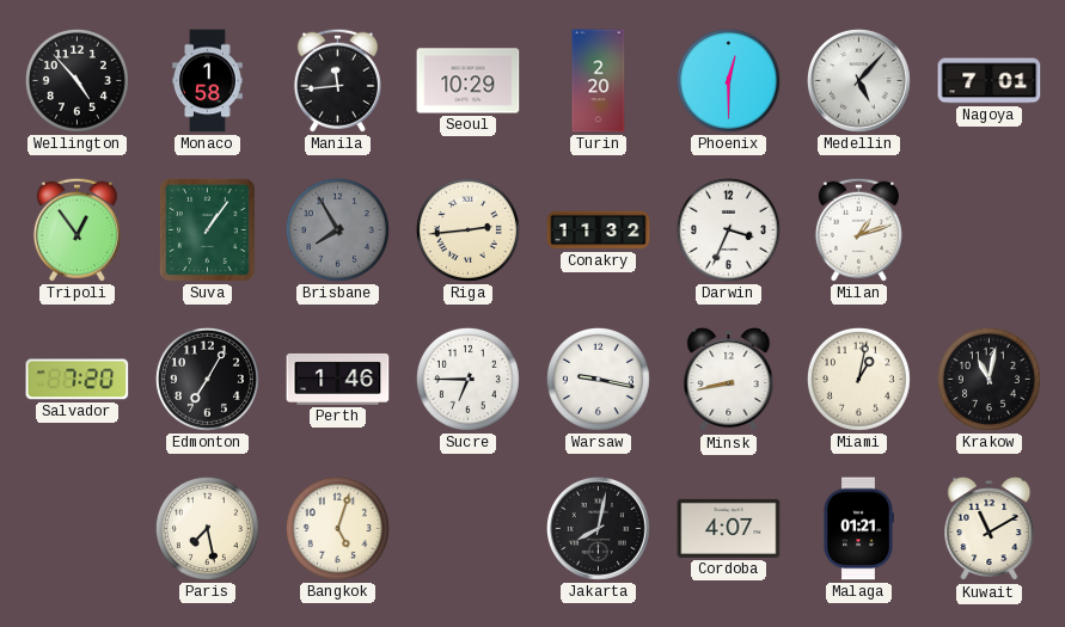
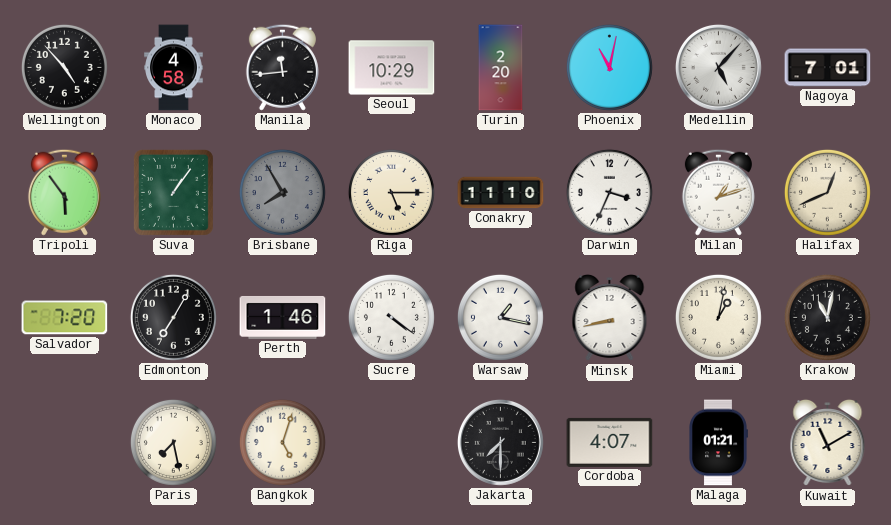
Monaco: 1:58 -> 4:58 (174, 68)
Phoenix: 12:30 -> 11:02 (609, 67)
Tripoli: 12:54 -> 5:54 (64, 192)
Riga: 2:44 -> 5:15 (391, 192)
Conakry: 11:32 -> 11:10 (501, 193)
Halifax: none -> 12:41 (827, 192)
Sucre: 6:45 -> 4:21 (391, 317)
Warsaw: 9:17 -> 1:17 (500, 317)
Jakarta: 8:02 -> 7:30 (500, 442)
